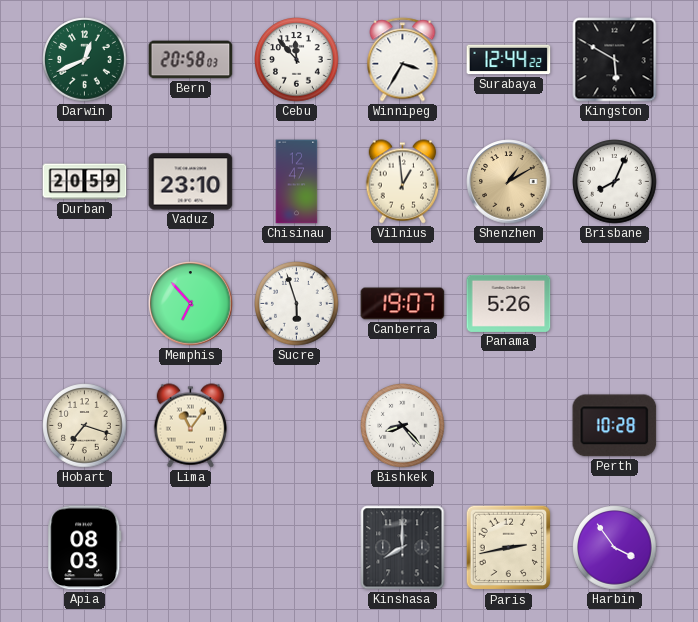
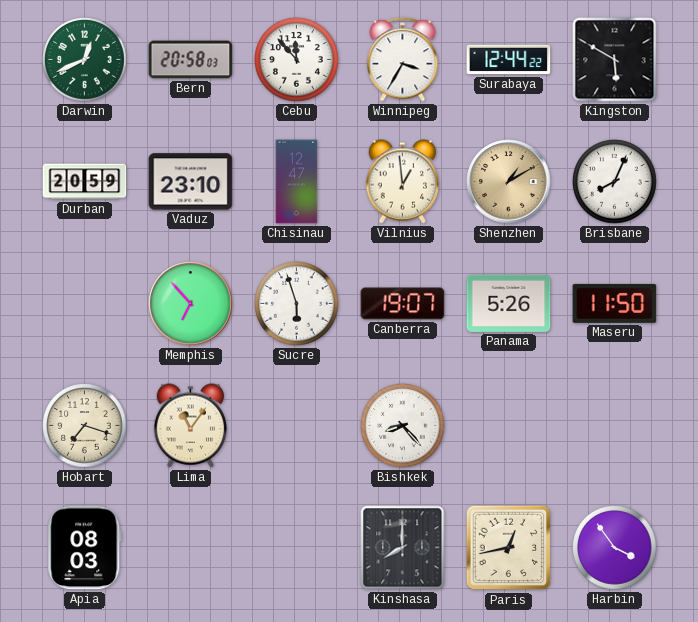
Maseru: none -> 11:50 (615, 303)
Perth: 10:28 -> none (615, 426)
Paris: 2:43 -> 12:43 (509, 548)
